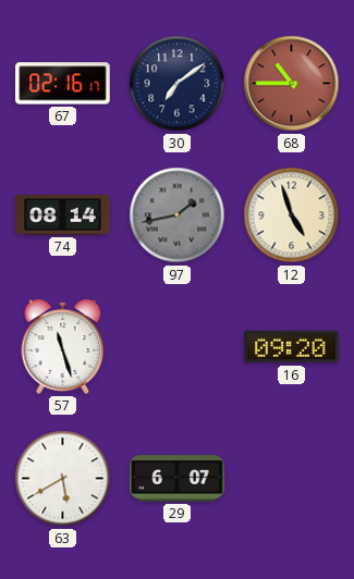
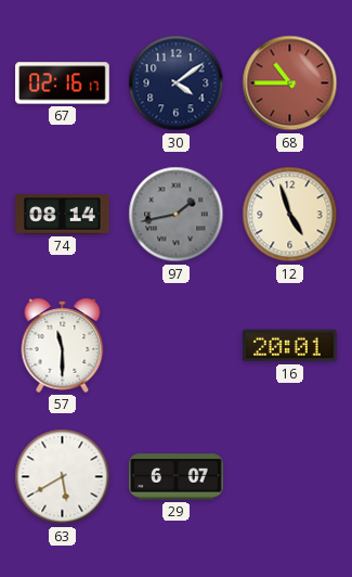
30: 7:09 -> 4:09 (177, 84)
57: 11:27 -> 11:30 (63, 345)
16: 09:20 -> 20:01 (290, 346)
